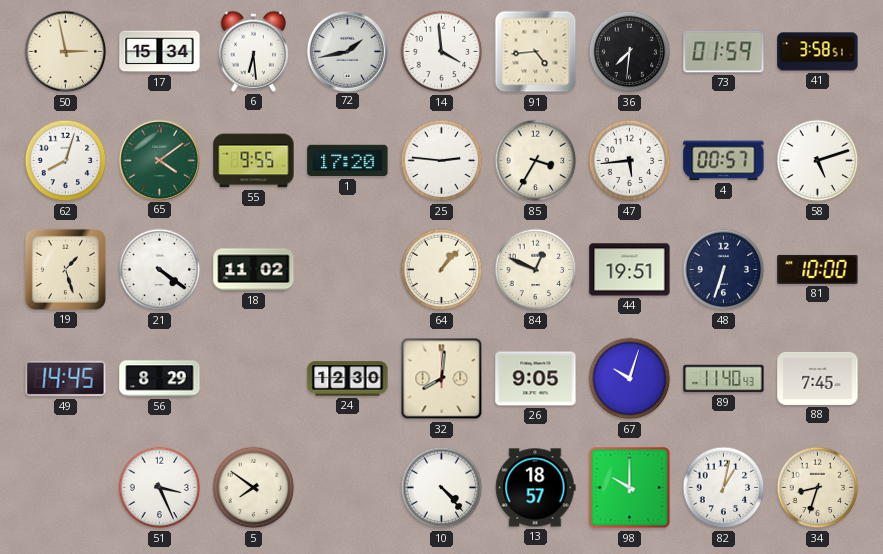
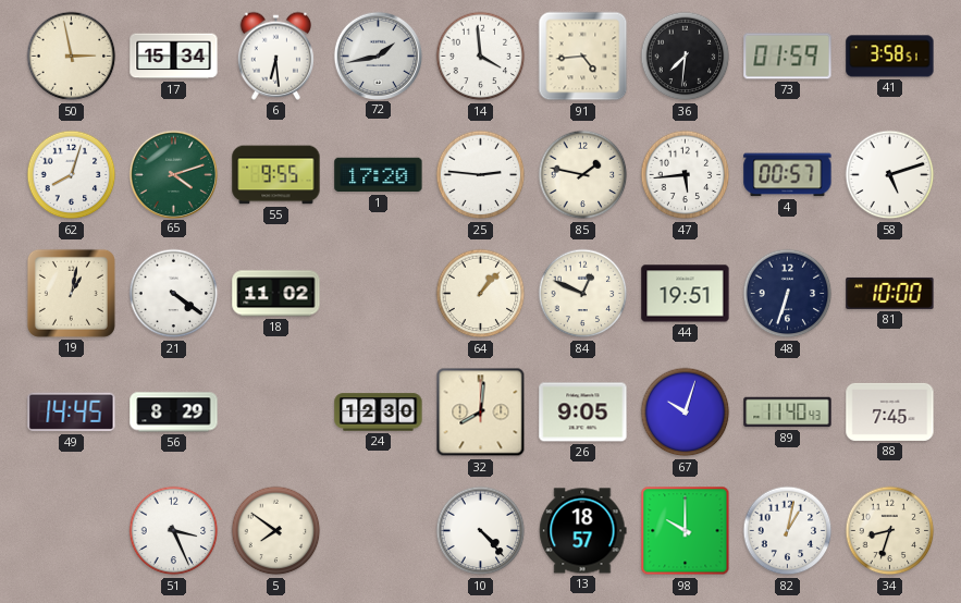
65: 4:09 -> 4:12 (173, 174)
85: 3:35 -> 1:47 (583, 175)
19: 1:27 -> 1:02 (71, 293)
